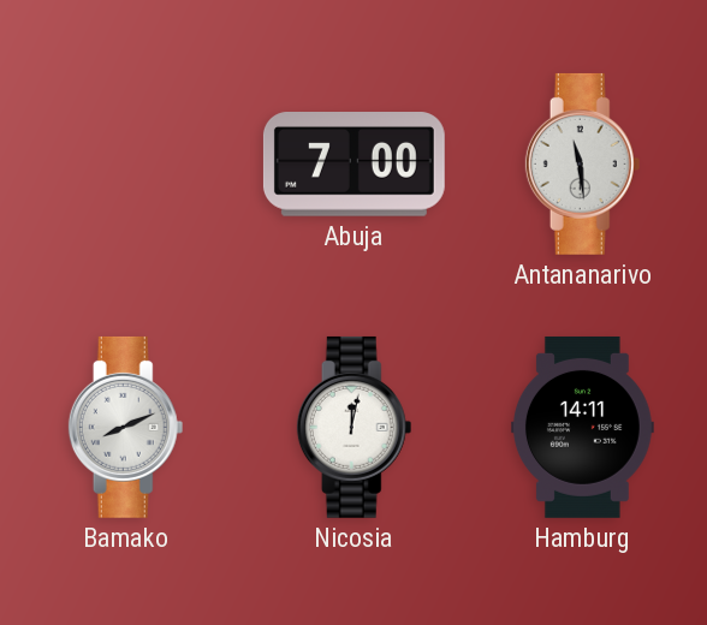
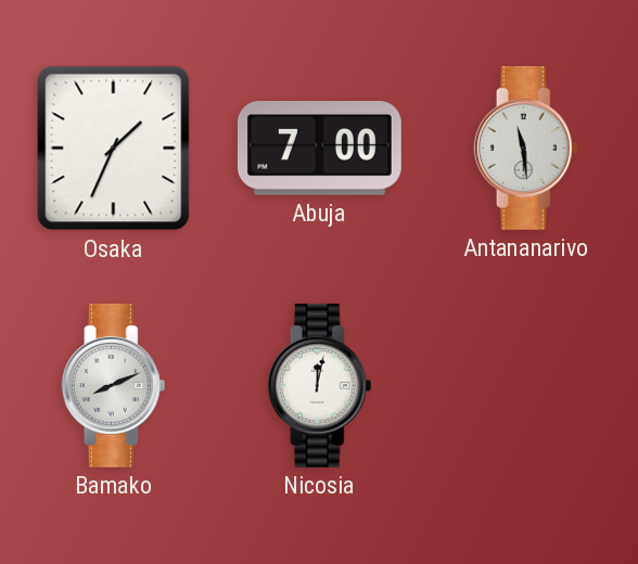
Osaka: none -> 1:34 (114, 149)
Hamburg: 14:11 -> none (582, 427)
